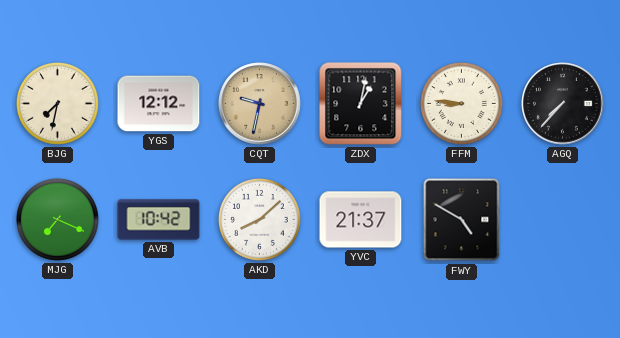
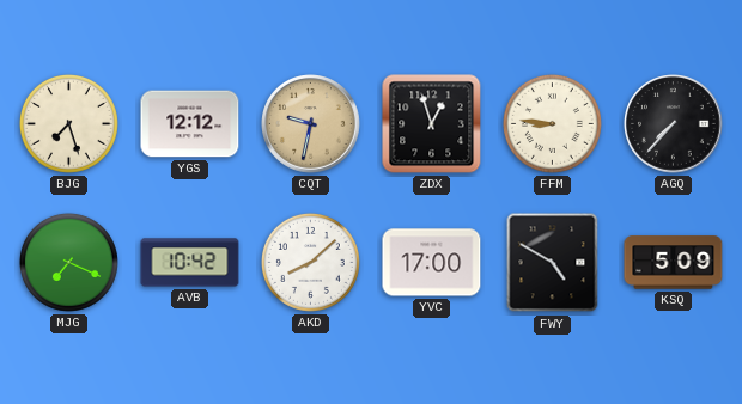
BJG: 7:32 -> 7:27 (68, 123)
ZDX: 1:02 -> 12:57 (432, 124)
YVC: 21:37 -> 17:00 (432, 263)
KSQ: none -> 5:09 (674, 263)
